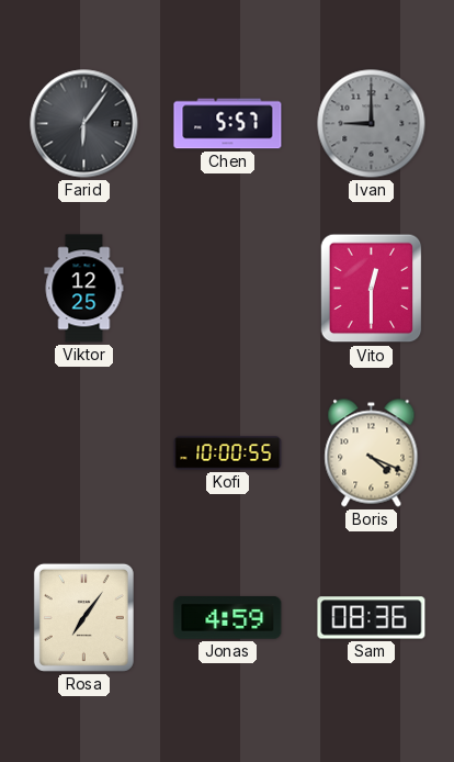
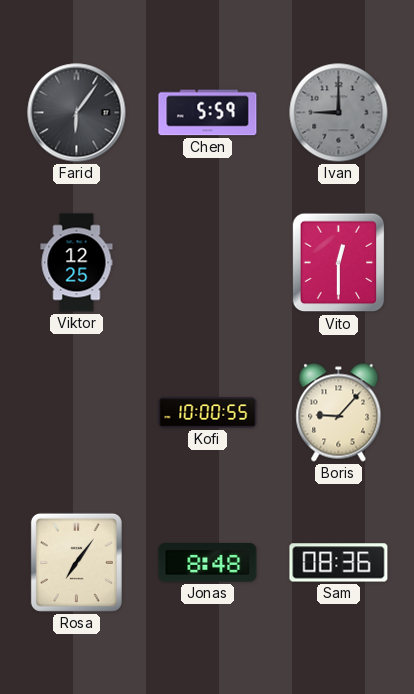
Chen: 5:57 -> 5:59 (208, 113)
Boris: 4:19 -> 9:07 (339, 413)
Jonas: 4:59 -> 8:48 (208, 563)
